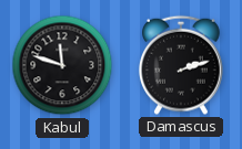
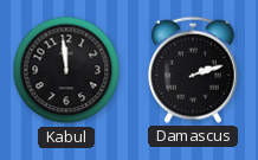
Kabul: 11:48 -> 11:59 (66, 70)
